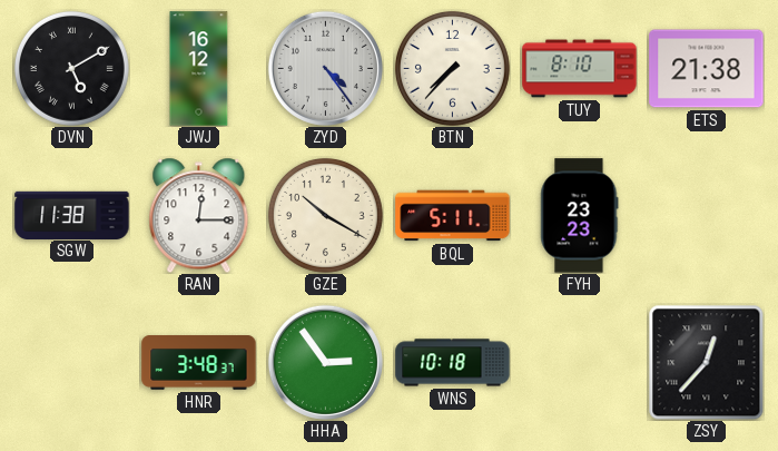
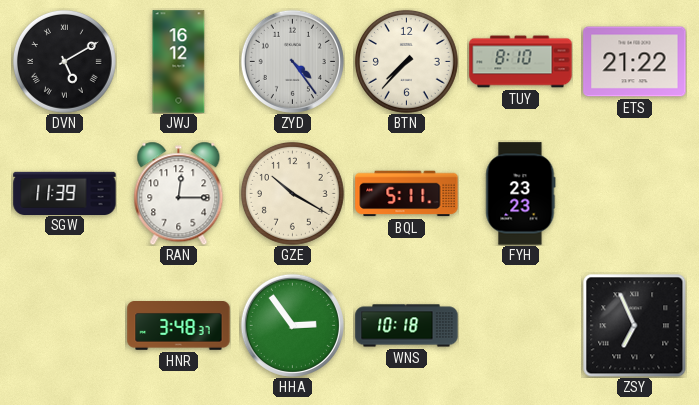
ETS: 21:38 -> 21:22 (635, 62)
SGW: 11:38 -> 11:39 (65, 193)
ZSY: 12:37 -> 6:56 (634, 325)
